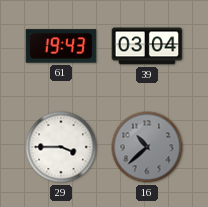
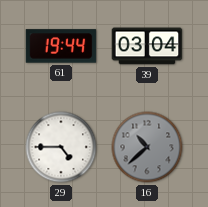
61: 19:43 -> 19:44 (61, 46)
29: 3:45 -> 4:45 (61, 147)
